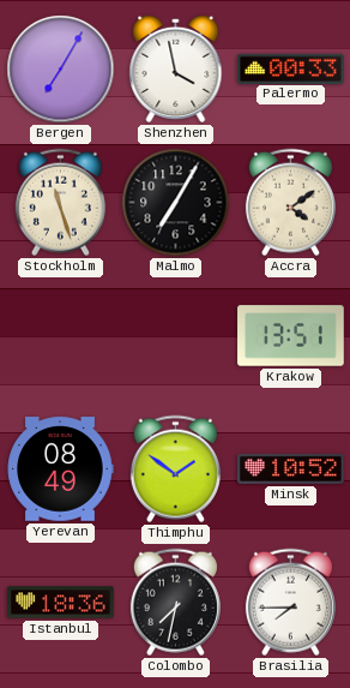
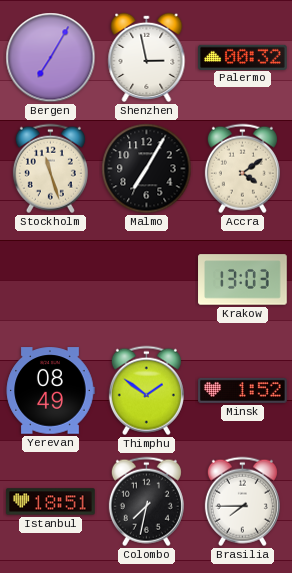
Shenzhen: 3:58 -> 2:58 (147, 57)
Palermo: 00:33 -> 00:32 (243, 57)
Krakow: 13:51 -> 13:03 (243, 280)
Minsk: 10:52 -> 1:52 (243, 390)
Istanbul: 18:36 -> 18:51 (51, 502)
